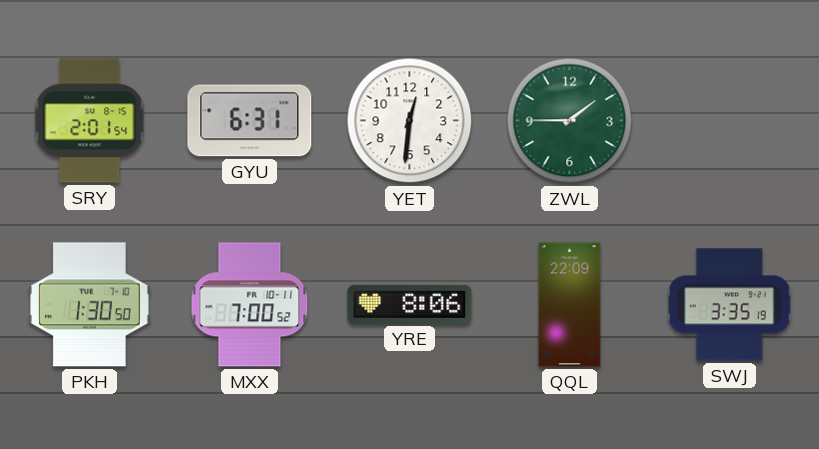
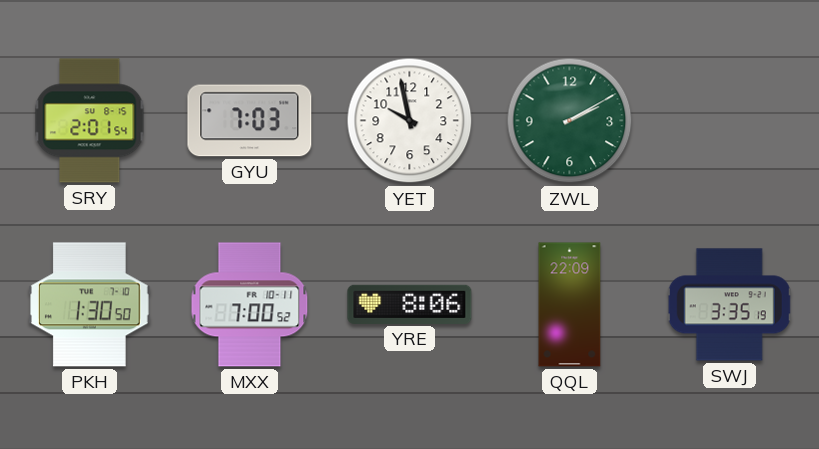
GYU: 6:31 -> 7:03 (250, 121)
YET: 12:31 -> 9:58 (410, 121)
ZWL: 1:45 -> 2:10 (570, 121)
